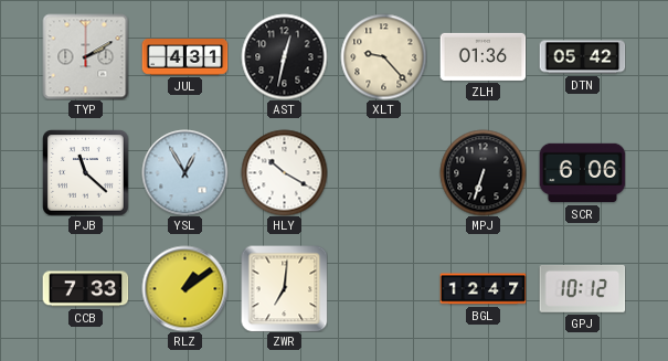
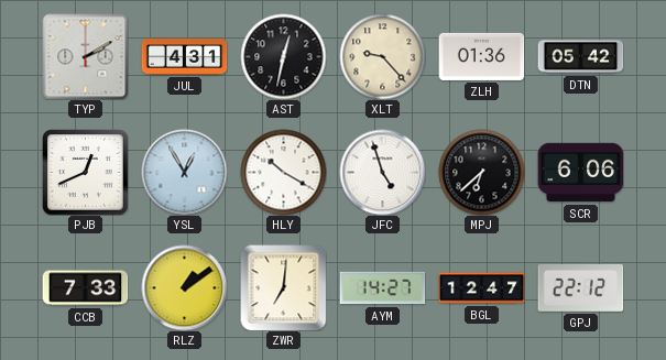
PJB: 11:22 -> 12:41 (85, 172)
JFC: none -> 4:57 (382, 172)
MPJ: 6:33 -> 6:38 (481, 172)
AYM: none -> 14:27 (382, 288)
GPJ: 10:12 -> 22:12 (580, 287)
